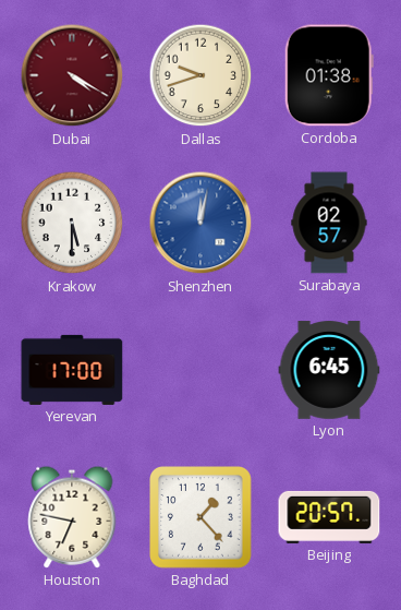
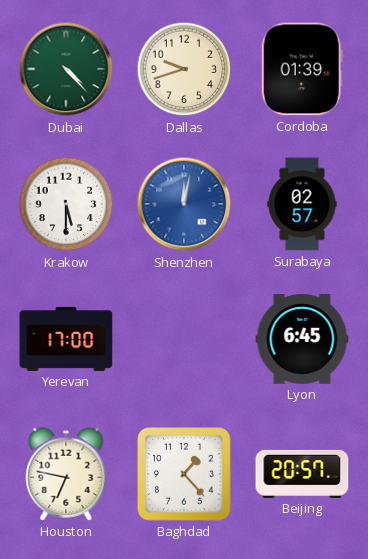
Dubai: 4:20 -> 4:23 (66, 69)
Dubai dial: burgundy -> green (66, 69)
Cordoba: 01:38 -> 01:39 (302, 69)
